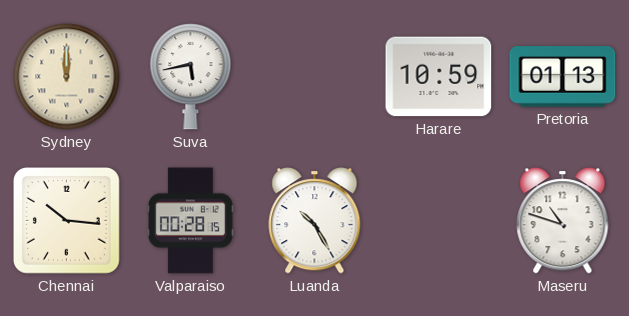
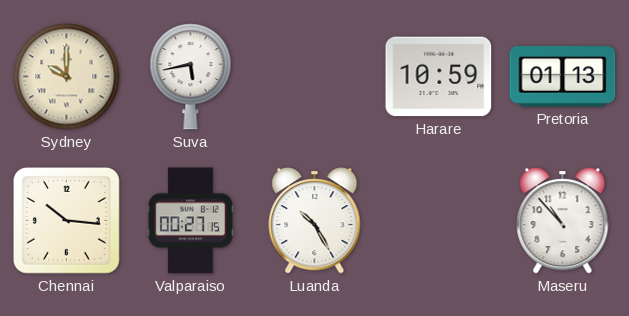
Sydney: 12:00 -> 10:00 (67, 77)
Valparaiso: 00:28 -> 00:27 (190, 221)
Maseru: 10:48 -> 10:53 (563, 221)
